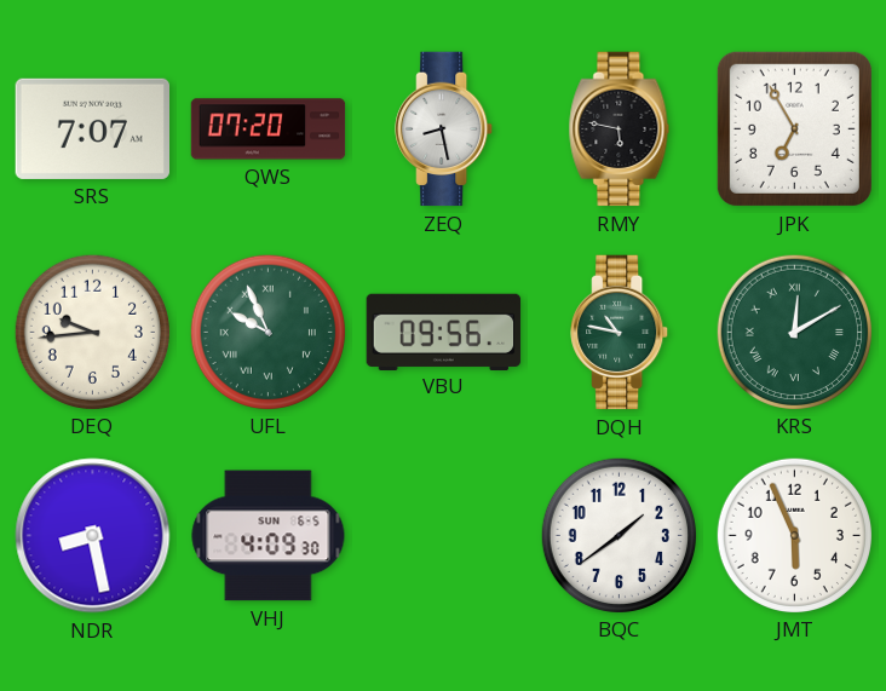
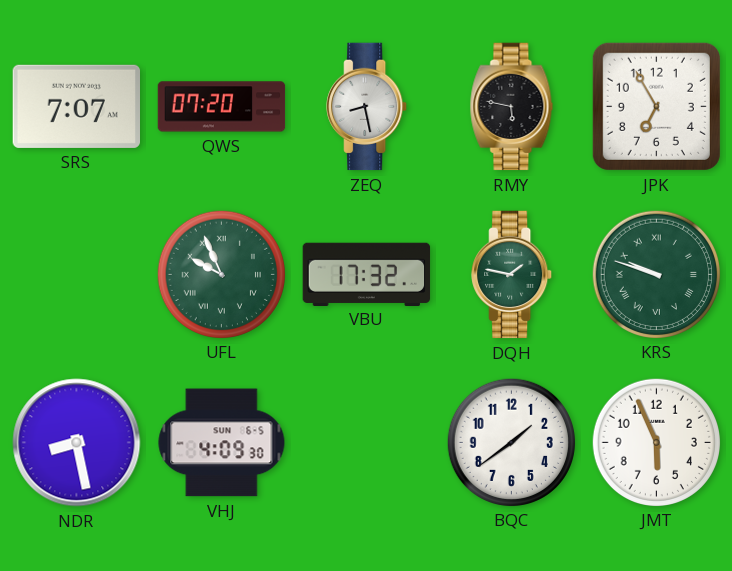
DEQ: 9:44 -> none (92, 332)
VBU: 09:56 -> 17:32 (367, 274)
DQH: 10:47 -> 1:47 (512, 275)
KRS: 12:10 -> 9:48 (656, 274)
